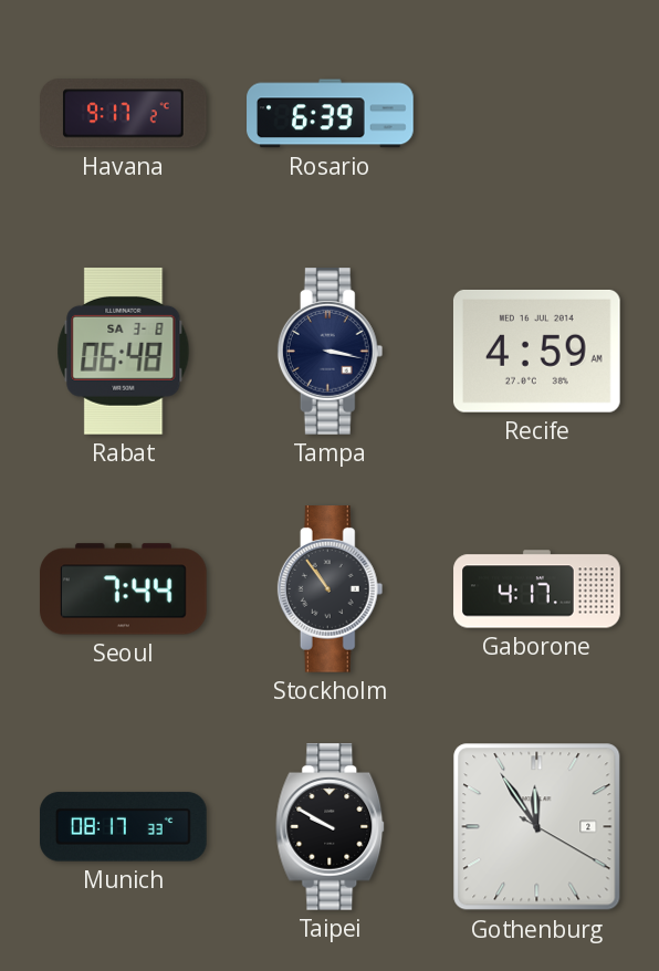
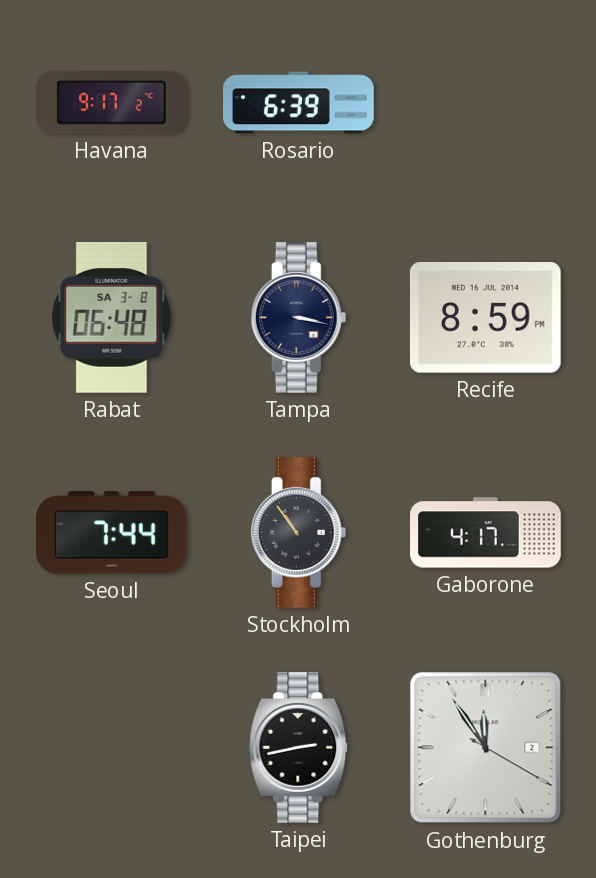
Recife: 4:59 -> 8:59 (485, 317)
Munich: 08:17 -> none (124, 827)
Taipei: 9:50 -> 2:43 (299, 748)
